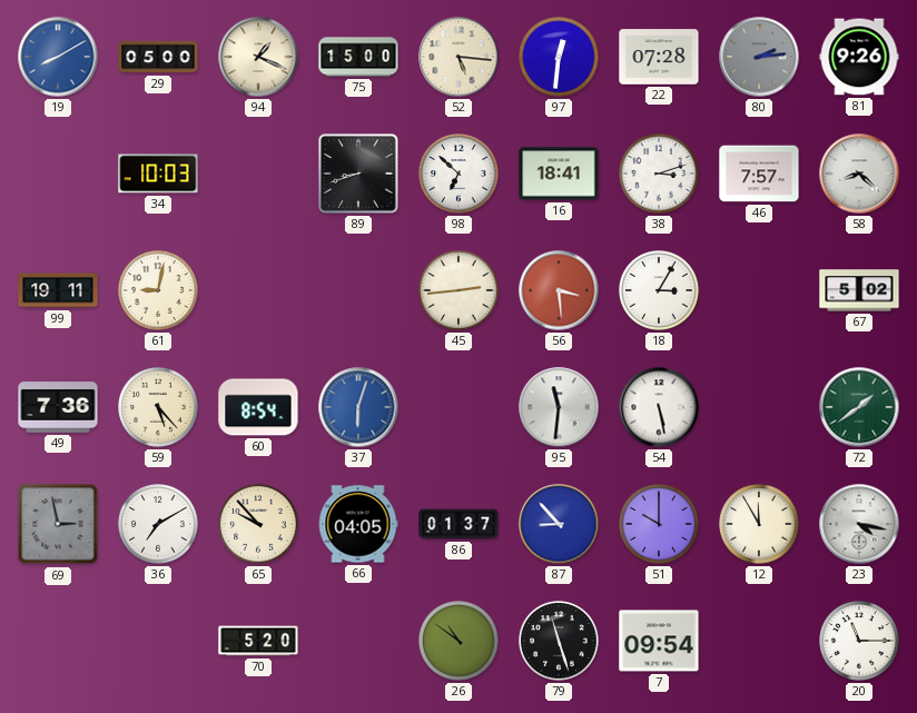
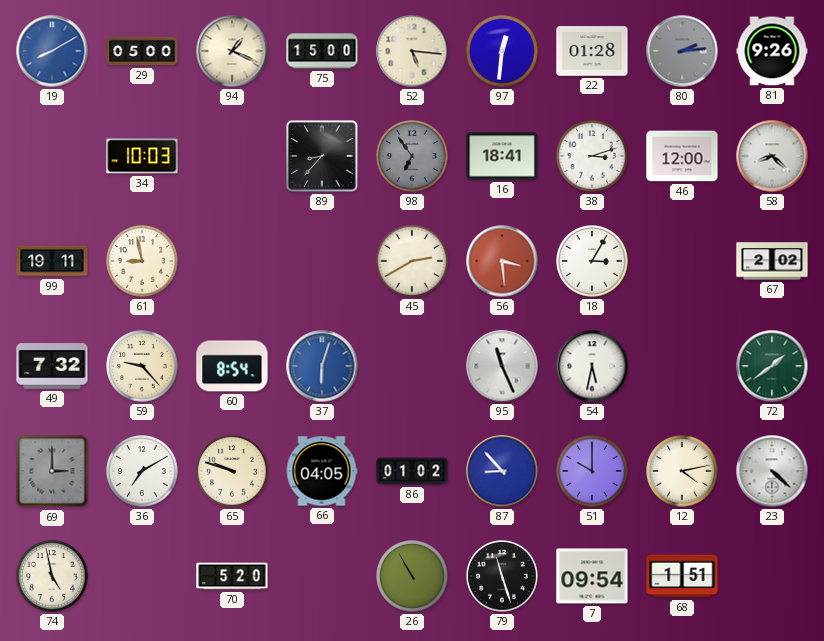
22: 07:28 -> 01:28 (592, 51)
89: 8:42 -> 8:37 (322, 156)
98: 6:52 -> 6:54 (412, 156)
98 dial: white -> grey (412, 156)
46: 7:57 -> 12:00 (682, 156)
61: 9:02 -> 8:58 (142, 261)
45: 2:44 -> 2:40 (412, 261)
67: 5:02 -> 2:02 (772, 261)
49: 7:36 -> 7:32 (52, 366)
59: 5:23 -> 9:23 (142, 366)
95: 11:31 -> 11:26 (502, 366)
54: 5:28 -> 5:32 (592, 366)
69: 2:58 -> 3:00 (52, 471)
65: 9:53 -> 9:48 (232, 471)
86: 01:37 -> 01:02 (412, 471)
12: 11:55 -> 4:13 (682, 471)
23: 4:17 -> 4:22 (772, 471)
74: none -> 4:58 (52, 576)
26: 10:51 -> 10:55 (412, 576)
68: none -> 1:51 (682, 576)
20: 11:15 -> none (859, 641)
